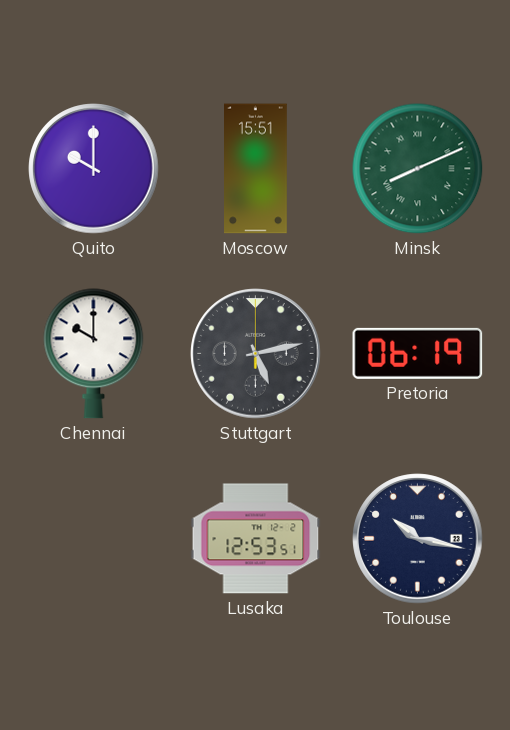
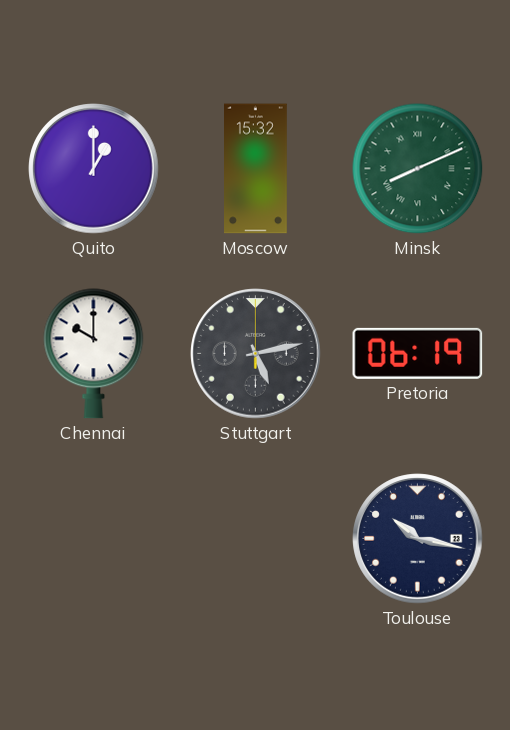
Quito: 10:00 -> 1:00 (94, 169)
Moscow: 15:51 -> 15:32 (256, 169)
Lusaka: 12:53 -> none (256, 539)
